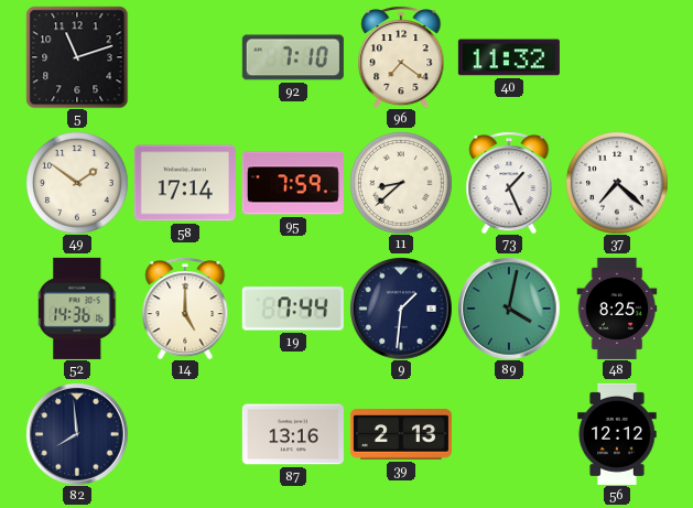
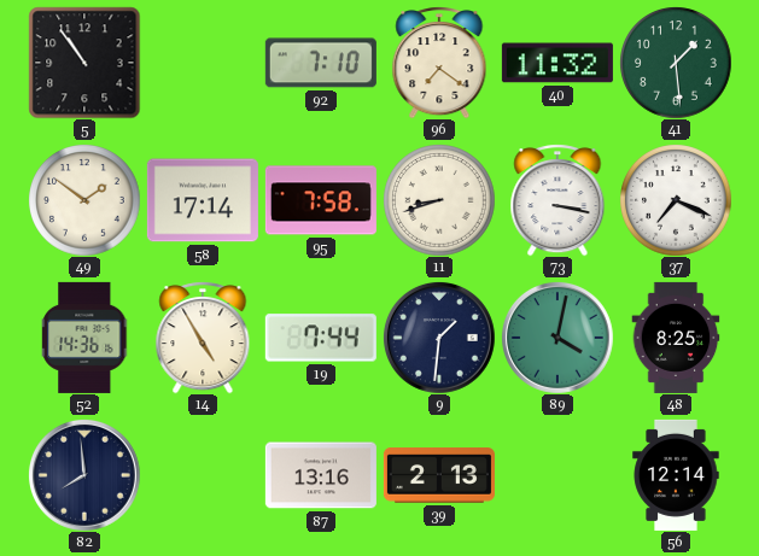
5: 11:12 -> 10:54 (84, 63)
41: none -> 1:29 (676, 63)
95: 7:59 -> 7:58 (321, 200)
11: 8:38 -> 8:42 (439, 200)
73: 1:26 -> 3:17 (557, 200)
37: 7:22 -> 7:19 (676, 200)
14: 5:00 -> 4:55 (203, 338)
56: 12:12 -> 12:14 (676, 475)
